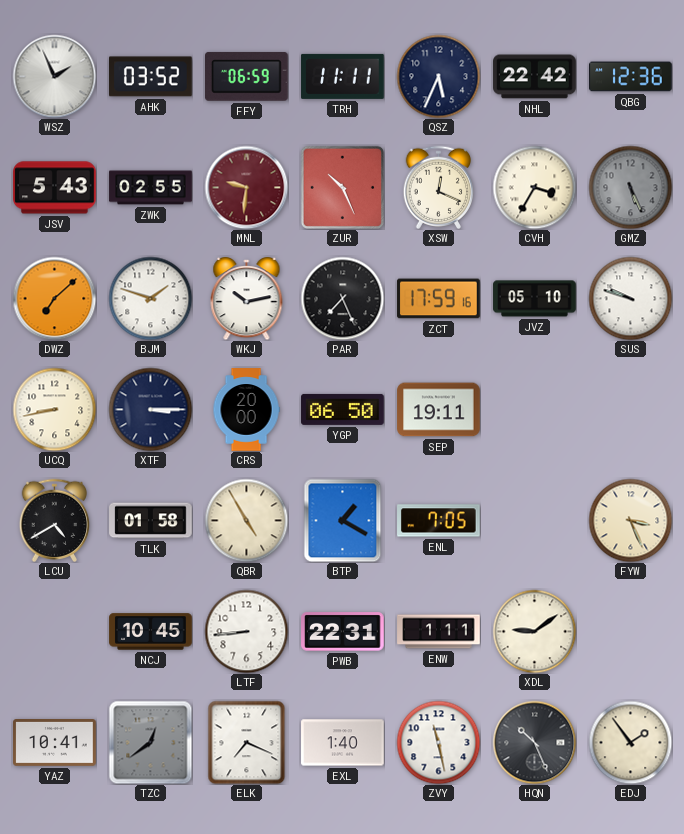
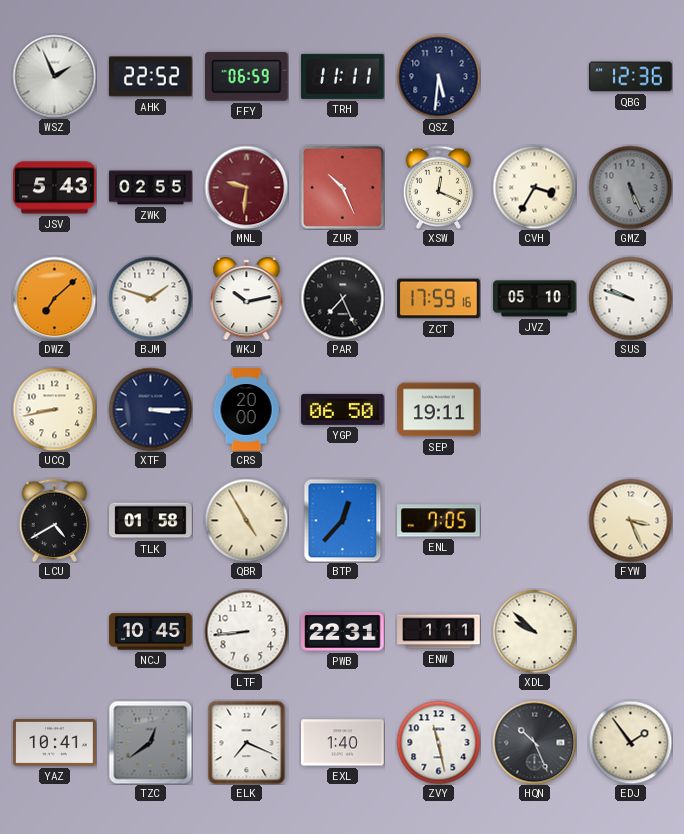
AHK: 03:52 -> 22:52 (151, 77)
QSZ: 5:34 -> 5:31 (438, 76)
NHL: 22:42 -> none (535, 77)
BTP: 1:20 -> 12:37 (343, 520)
XDL: 9:09 -> 9:52 (534, 631)
